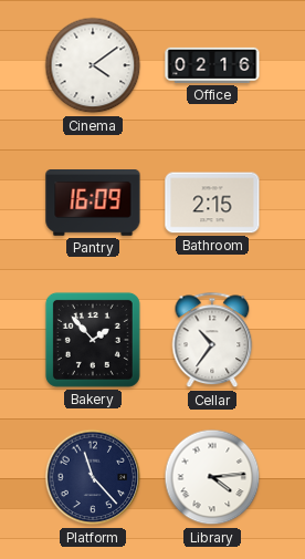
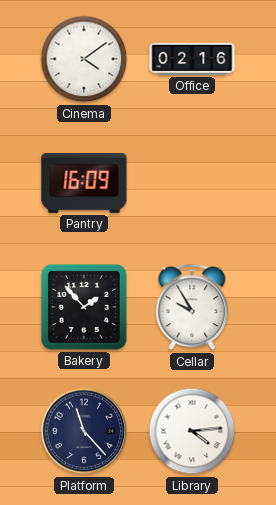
Bathroom: 2:15 -> none (212, 203)
Cellar: 10:36 -> 9:55 (192, 307)
